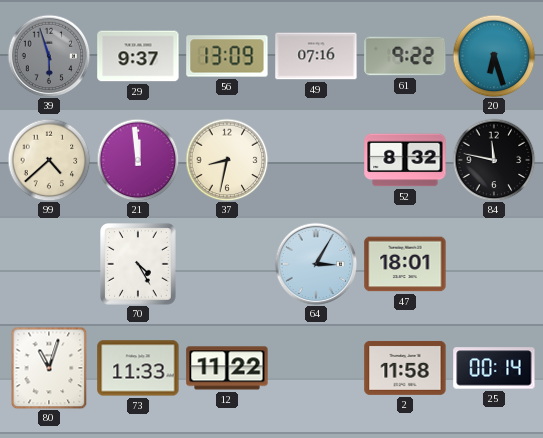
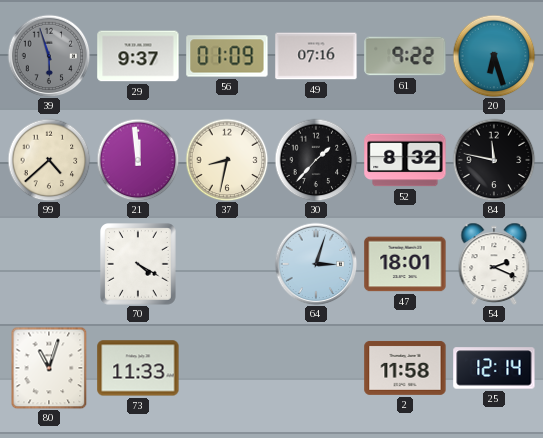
56: 13:09 -> 01:09 (227, 56)
30: none -> 1:37 (316, 160)
70: 4:25 -> 4:20 (139, 265)
64: 3:05 -> 3:03 (316, 264)
54: none -> 2:19 (494, 263)
12: 11:22 -> none (227, 368)
25: 00:14 -> 12:14 (494, 368)
